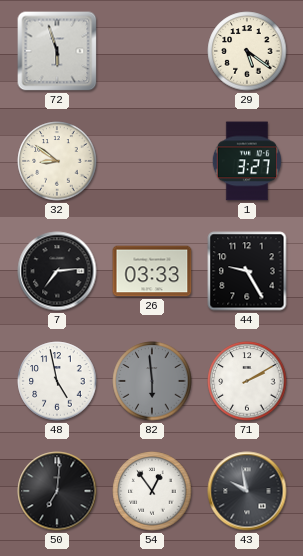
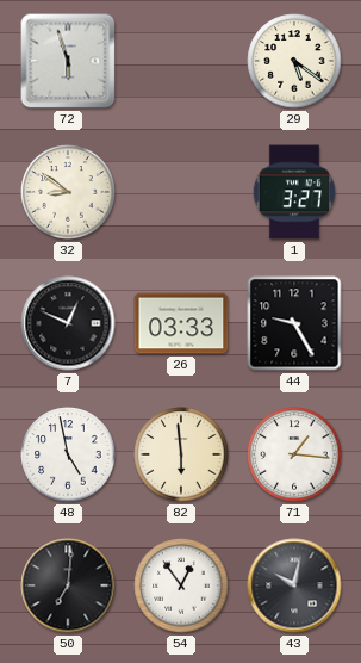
7: 7:14 -> 12:49 (68, 323)
82 dial: grey -> cream (181, 454)
71: 2:10 -> 1:16 (294, 454)
43: 9:58 -> 10:02 (294, 585)
